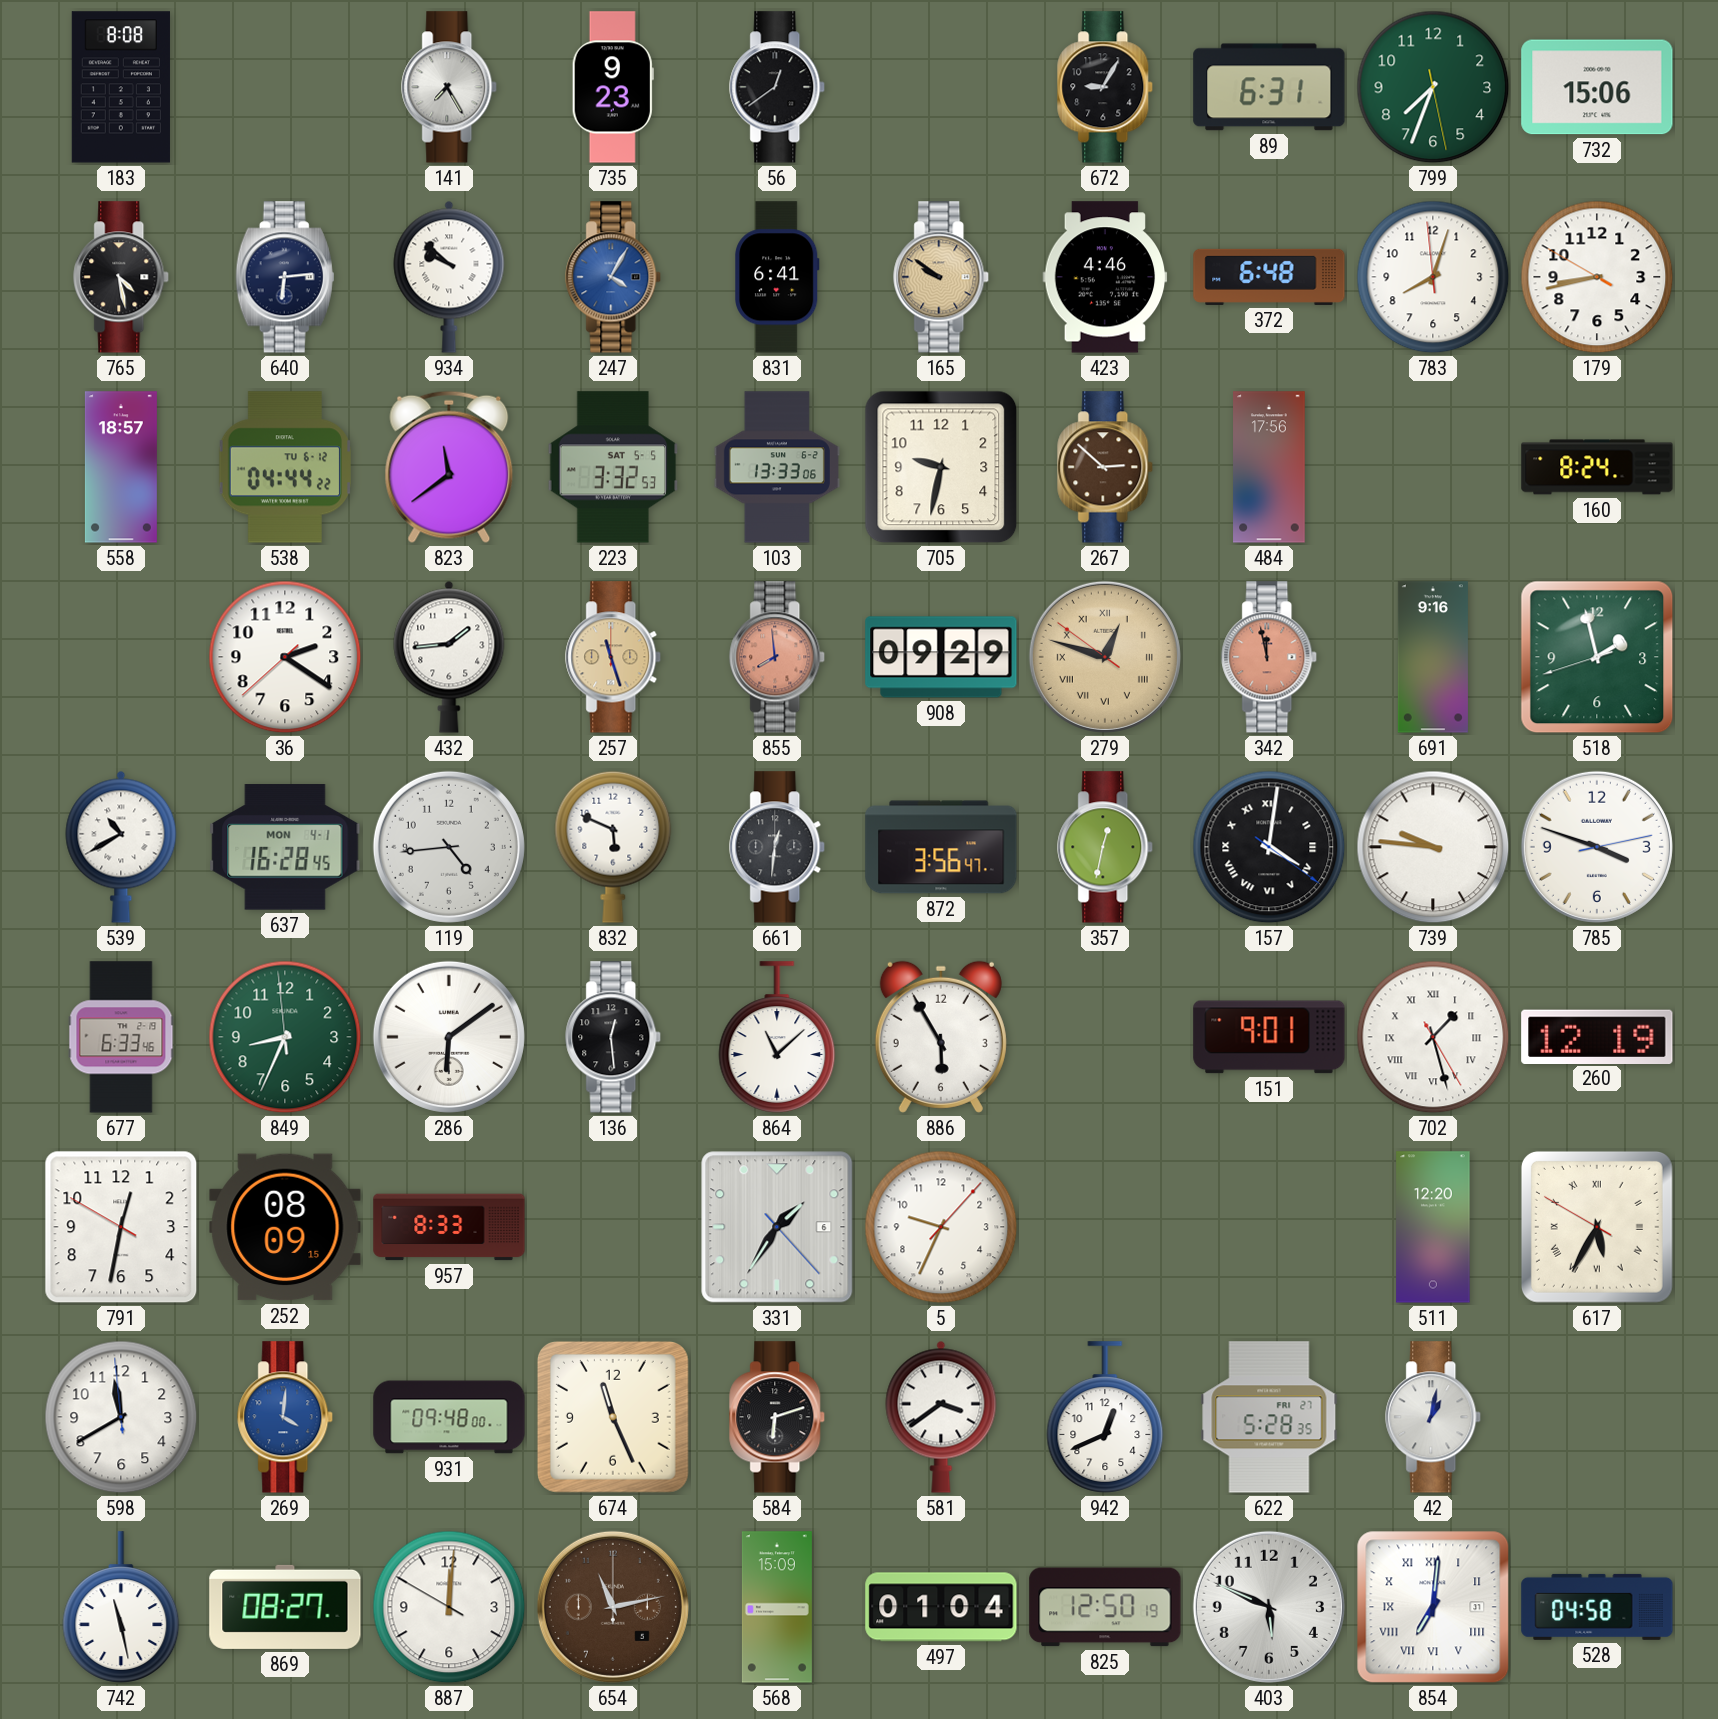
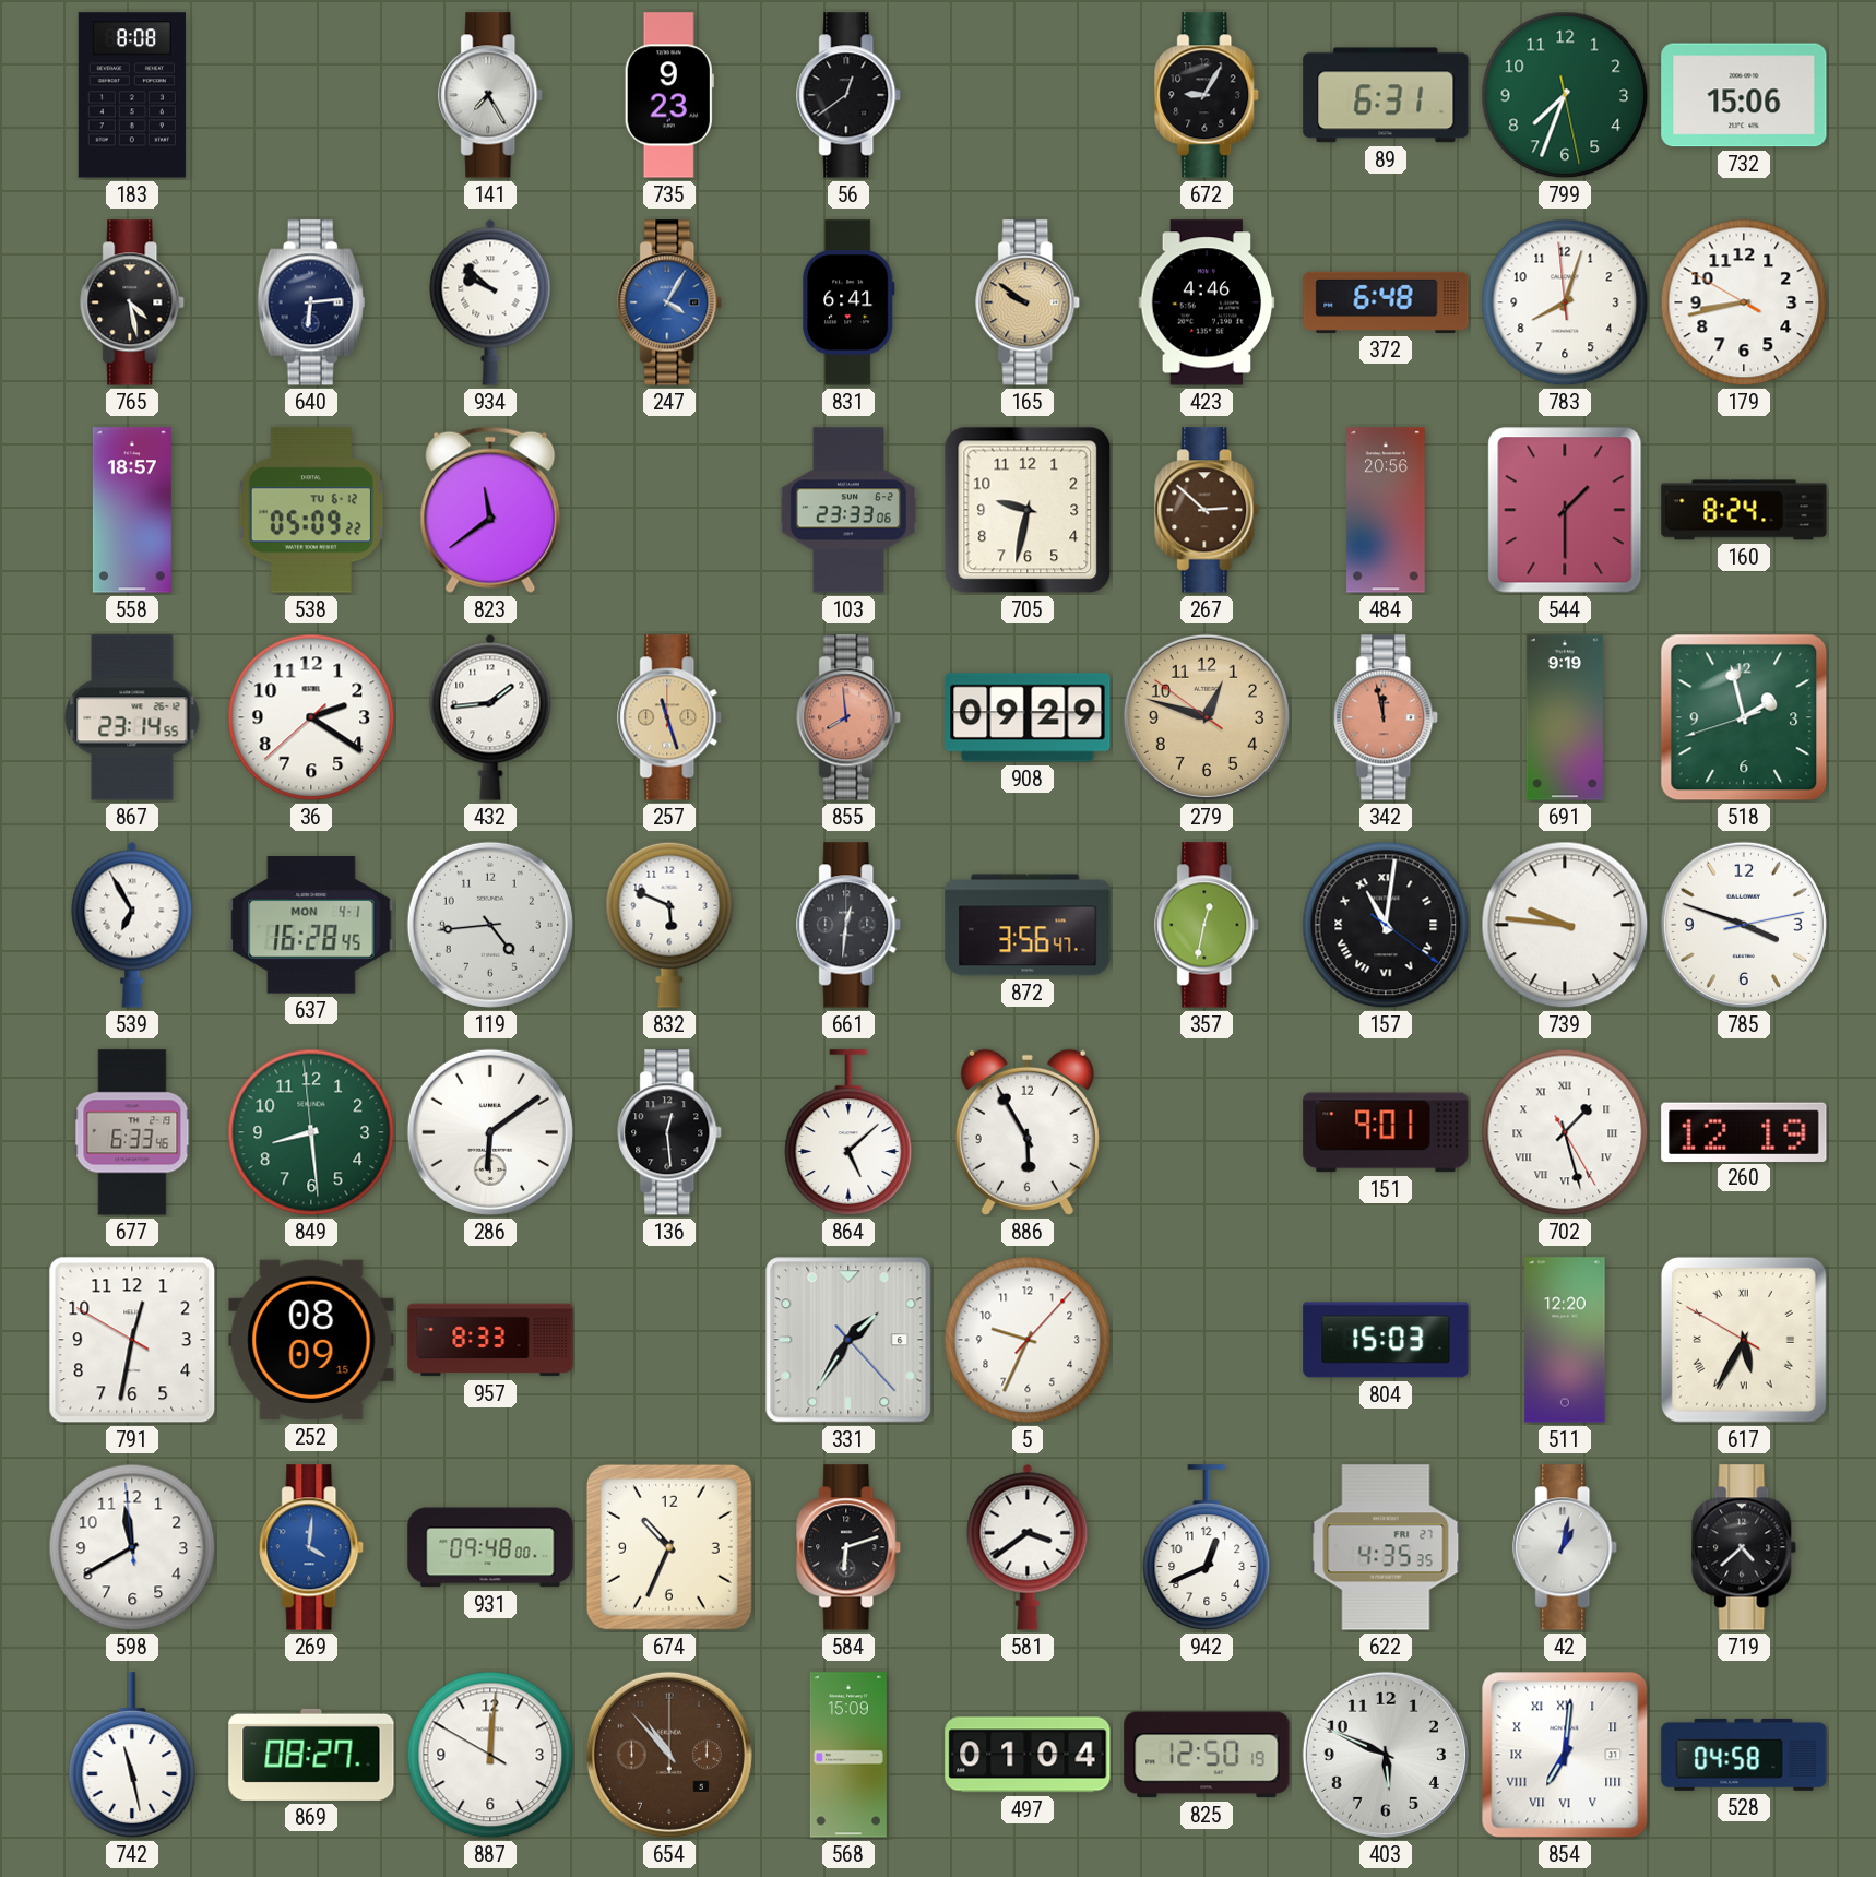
538: 04:44 -> 05:09 (311, 510)
223: 3:32 -> none (613, 467)
103: 13:33 -> 23:33 (848, 510)
484: 17:56 -> 20:56 (1386, 510)
544: none -> 1:30 (1565, 510)
867: none -> 23:14 (132, 717)
279 numerals: Roman -> Arabic (1207, 717)
691: 9:16 -> 9:19 (1565, 717)
539: 10:40 -> 6:55 (132, 925)
157: 4:01 -> 11:01 (1386, 925)
849: 8:33 -> 8:28 (311, 1132)
864: 11:08 -> 5:08 (848, 1132)
804: none -> 15:03 (1386, 1340)
674: 11:26 -> 10:34 (669, 1547)
622: 5:28 -> 4:35 (1386, 1547)
719: none -> 4:38 (1745, 1547)
654: 11:13 -> 10:53 (669, 1755)
